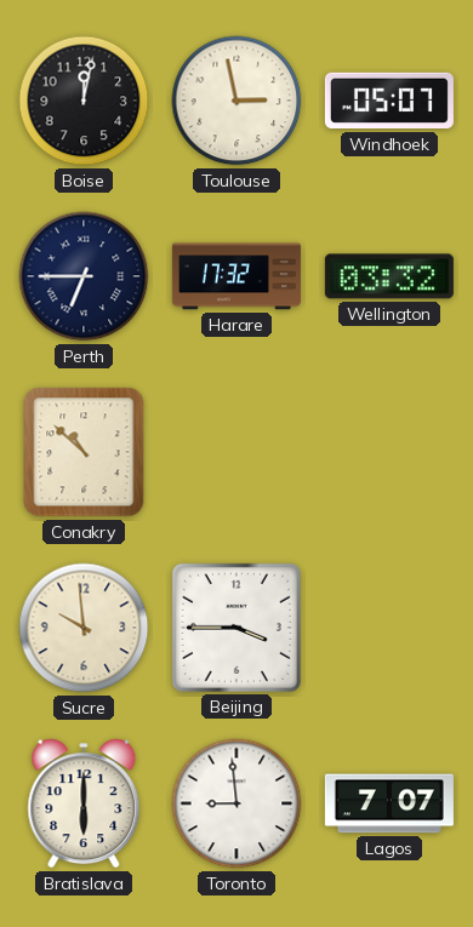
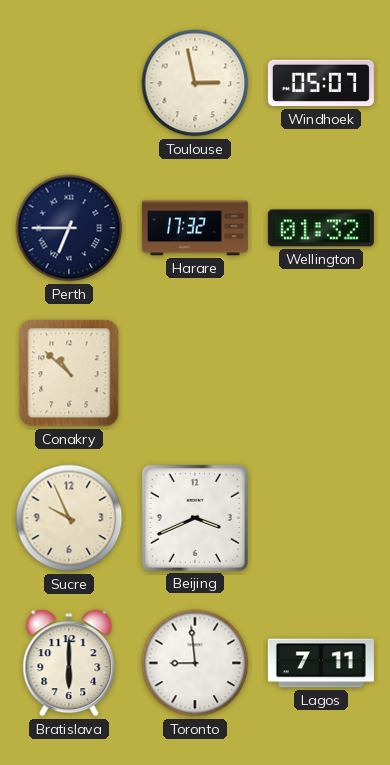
Boise: 12:02 -> none (84, 101)
Wellington: 03:32 -> 01:32 (321, 228)
Sucre: 9:59 -> 9:56 (69, 518)
Beijing: 3:45 -> 3:41 (195, 518)
Lagos: 7:07 -> 7:11 (321, 663)
